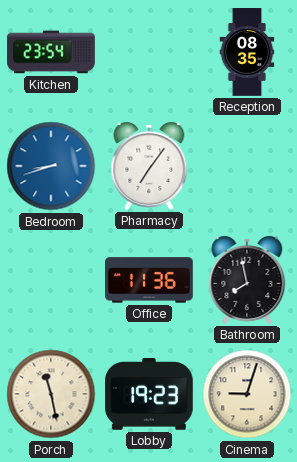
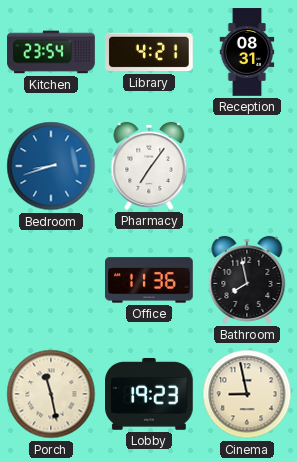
Library: none -> 4:21 (150, 52)
Reception: 08:35 -> 08:31 (247, 52)
Cinema: 9:03 -> 8:58 (247, 394)
